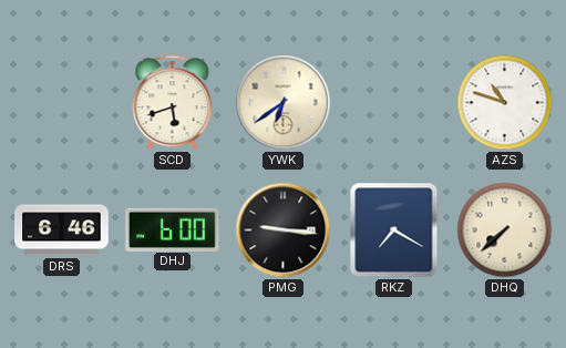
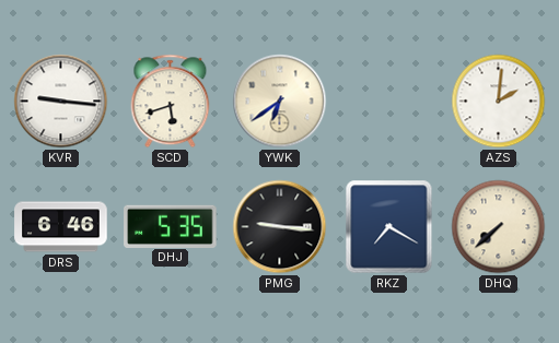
KVR: none -> 9:16 (61, 102)
AZS: 10:48 -> 2:01 (499, 102)
DHJ: 6:00 -> 5:35 (171, 226)
